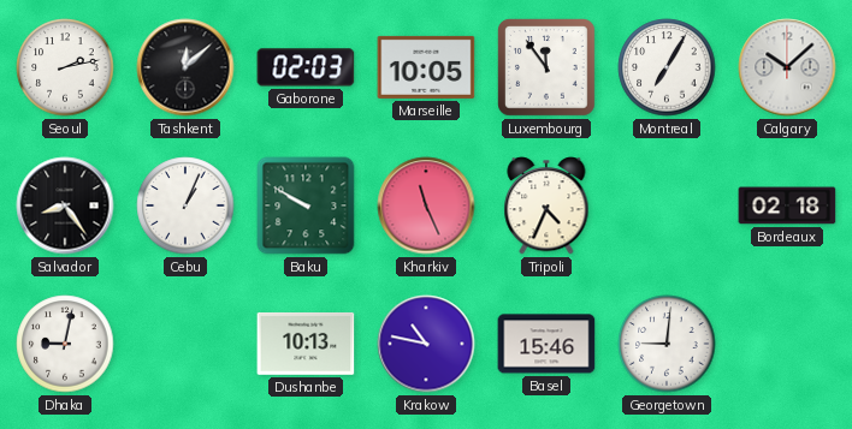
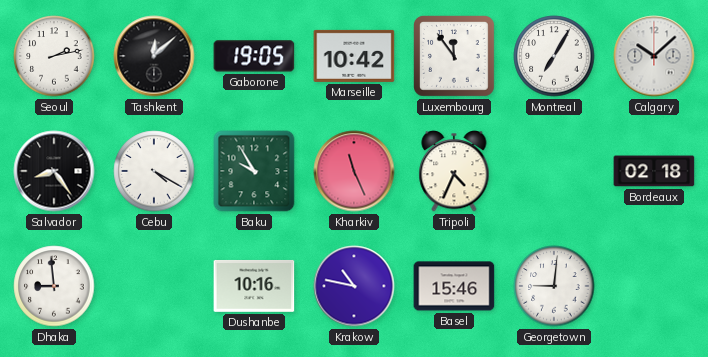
Gaborone: 02:03 -> 19:05 (254, 56)
Marseille: 10:05 -> 10:42 (354, 56)
Cebu: 1:04 -> 4:20 (154, 171)
Baku: 9:50 -> 9:55 (254, 171)
Dhaka: 9:02 -> 8:59 (54, 286)
Dushanbe: 10:13 -> 10:16 (254, 286)
